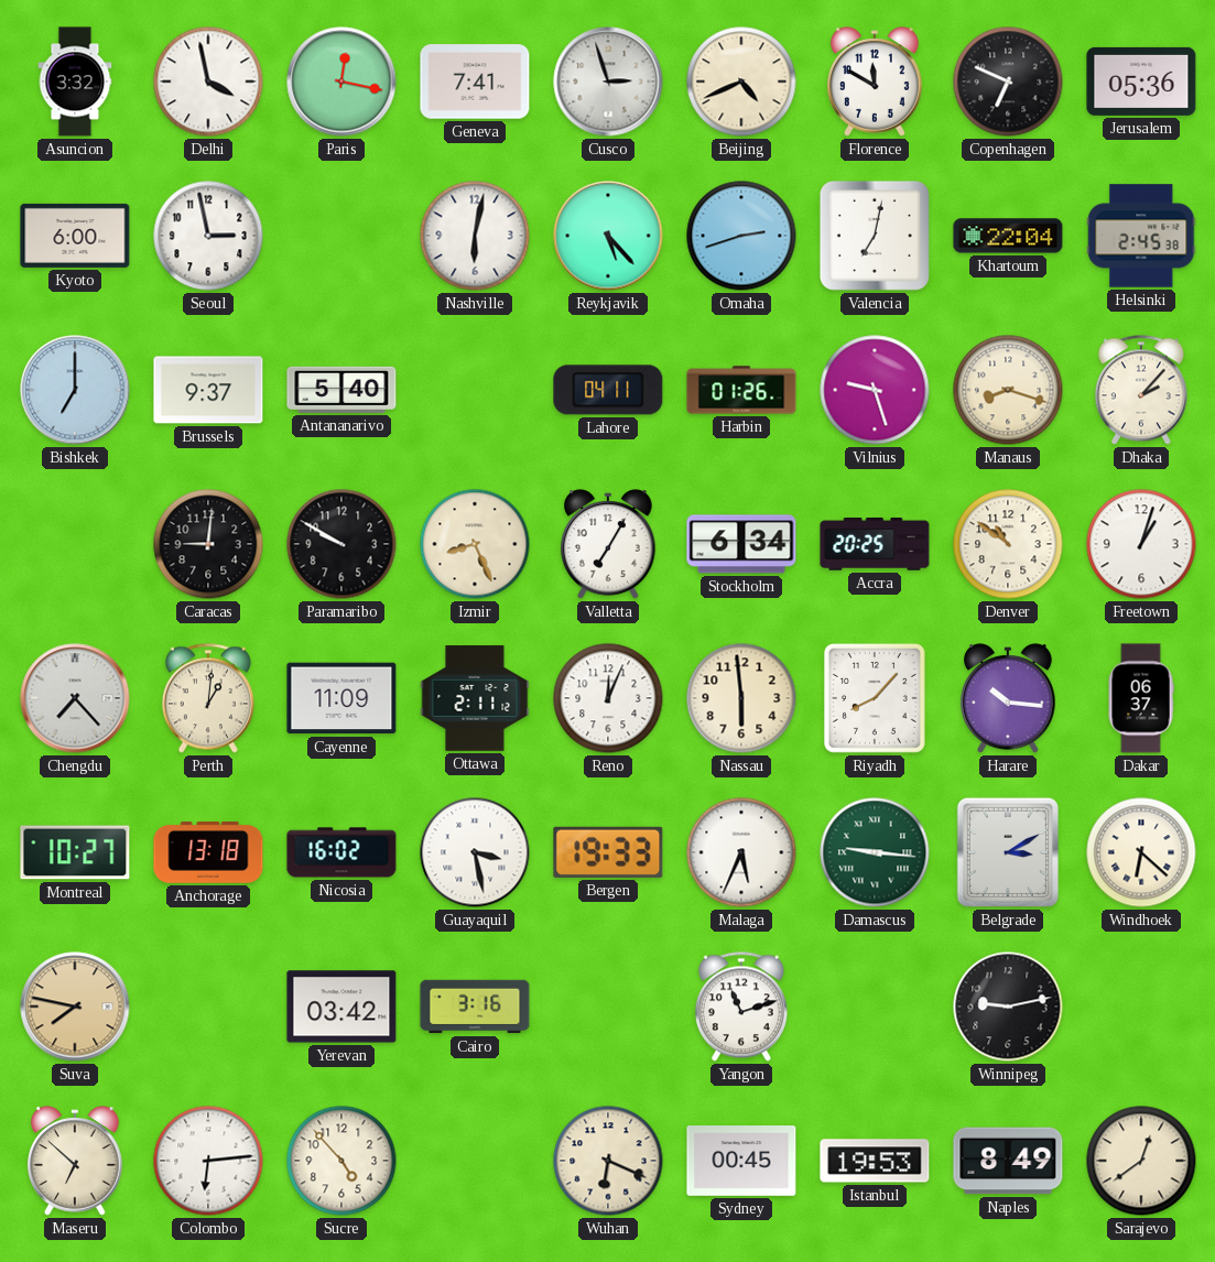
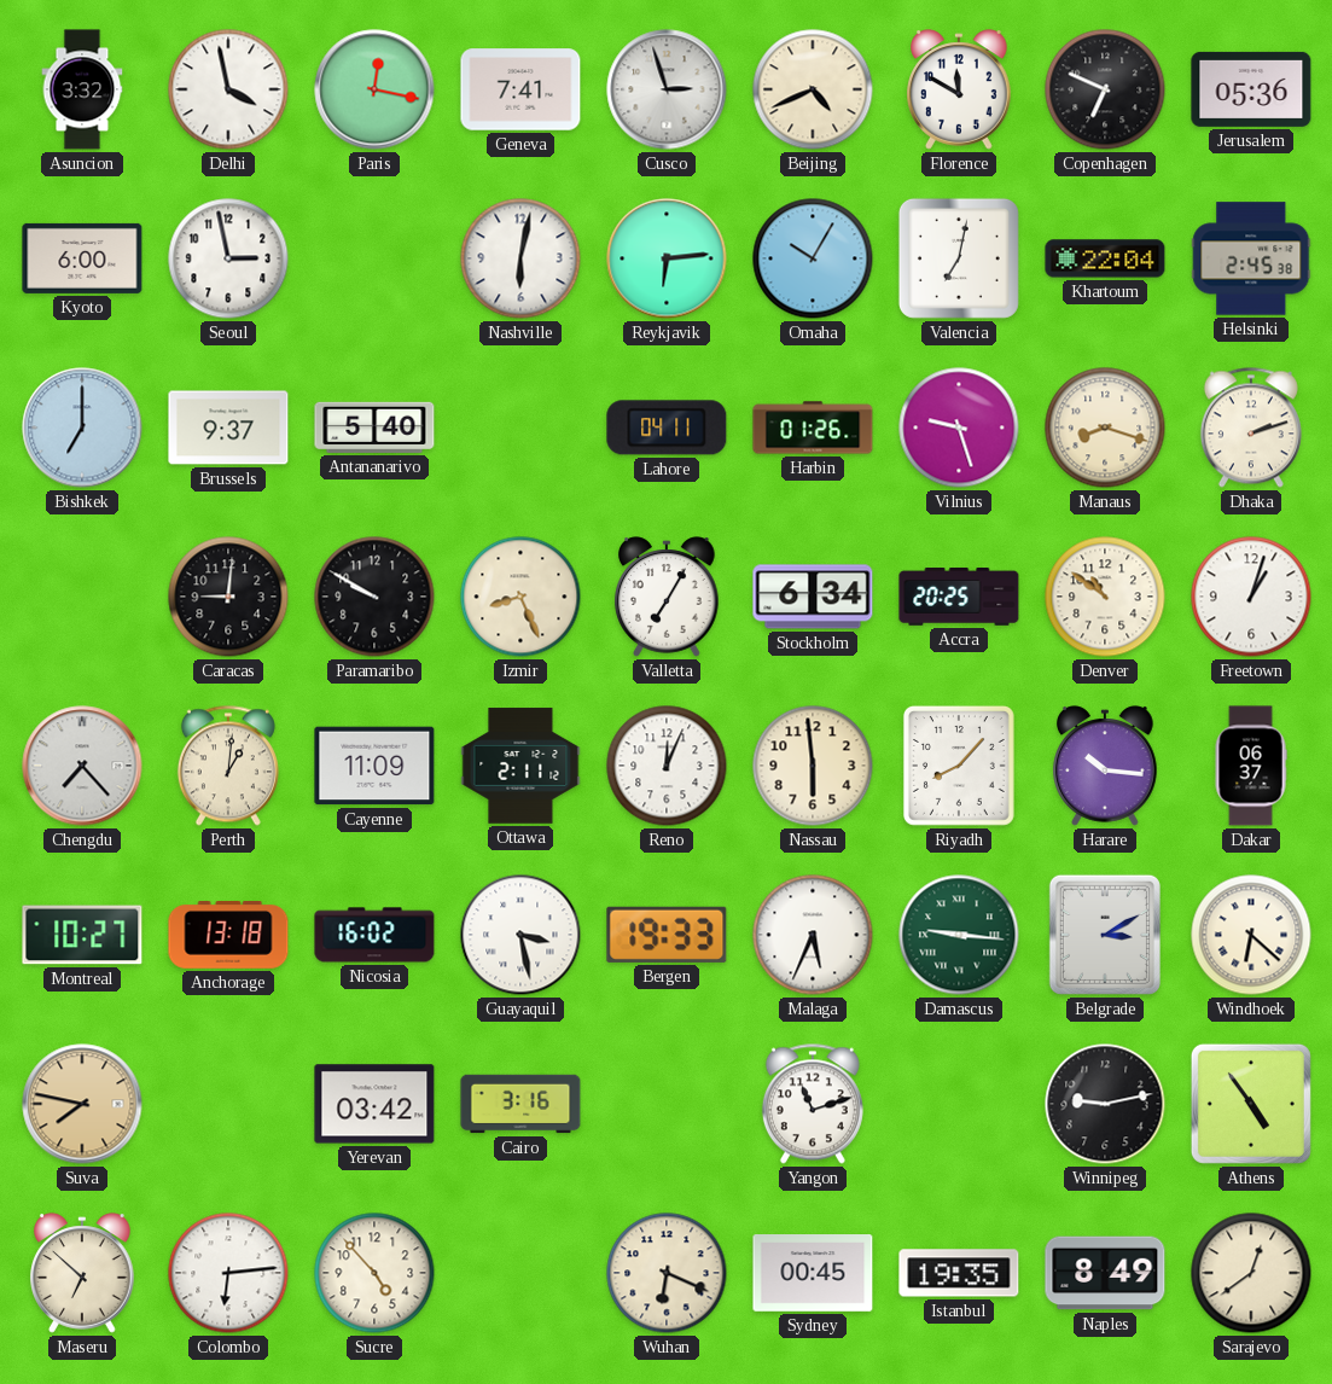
Reykjavik: 5:23 -> 6:14 (667, 258)
Omaha: 2:42 -> 10:05 (813, 258)
Dhaka: 2:07 -> 2:12 (1251, 428)
Athens: none -> 4:54 (1251, 1104)
Istanbul: 19:53 -> 19:35 (959, 1273)
